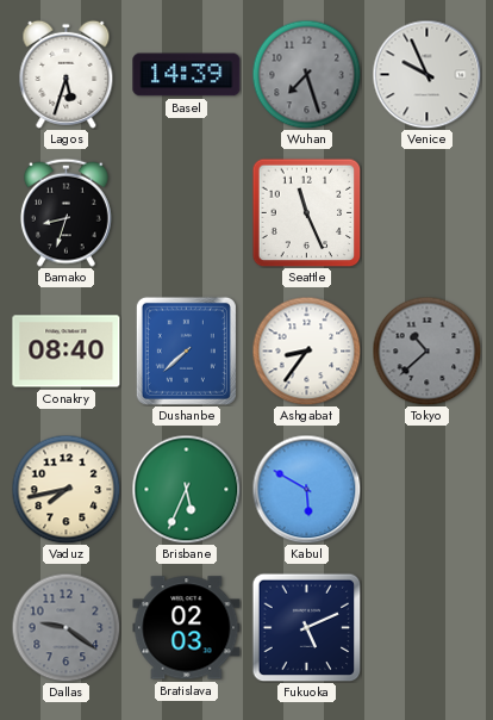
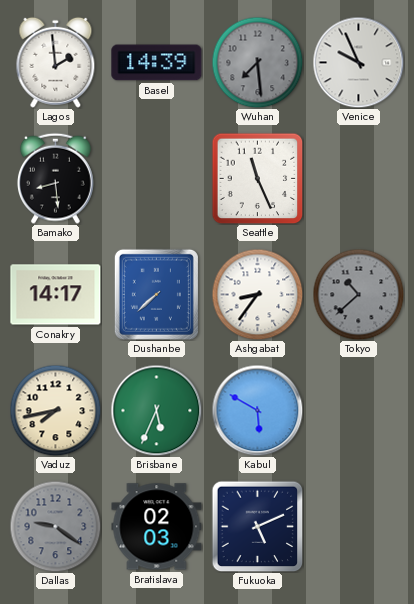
Lagos: 5:33 -> 1:59 (56, 62)
Wuhan: 7:27 -> 7:29 (257, 62)
Bamako: 8:33 -> 8:29 (55, 178)
Conakry: 08:40 -> 14:17 (56, 295)
